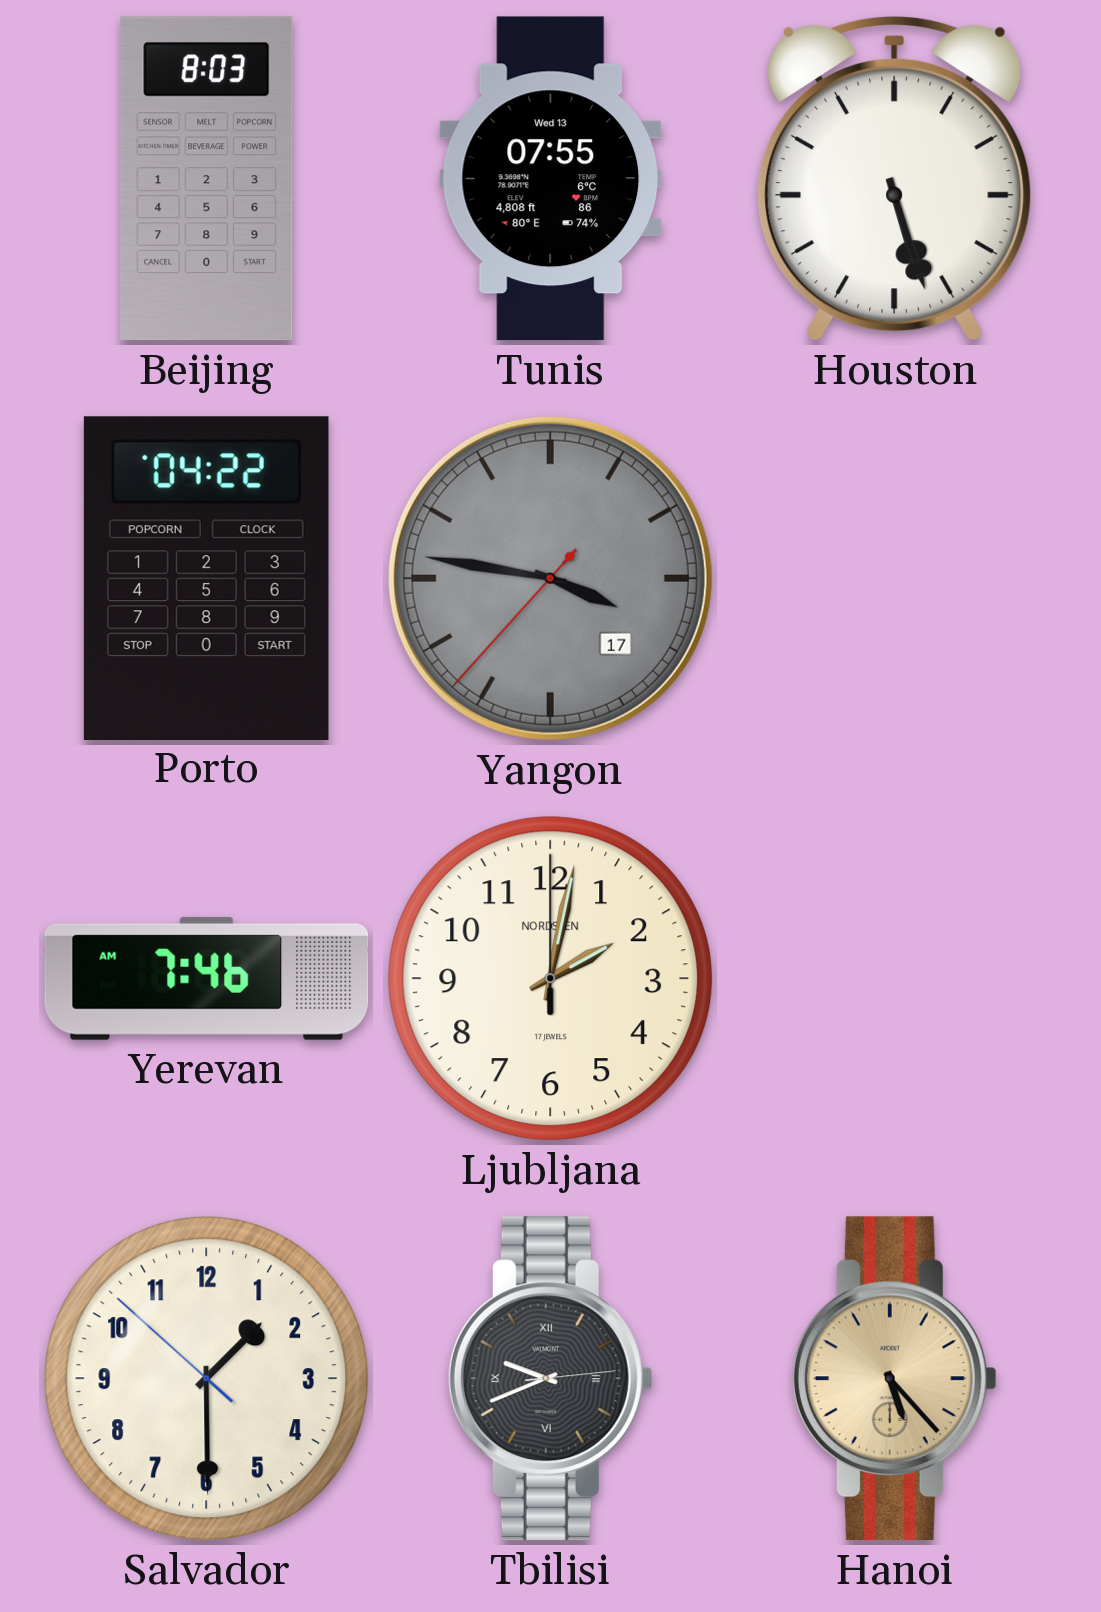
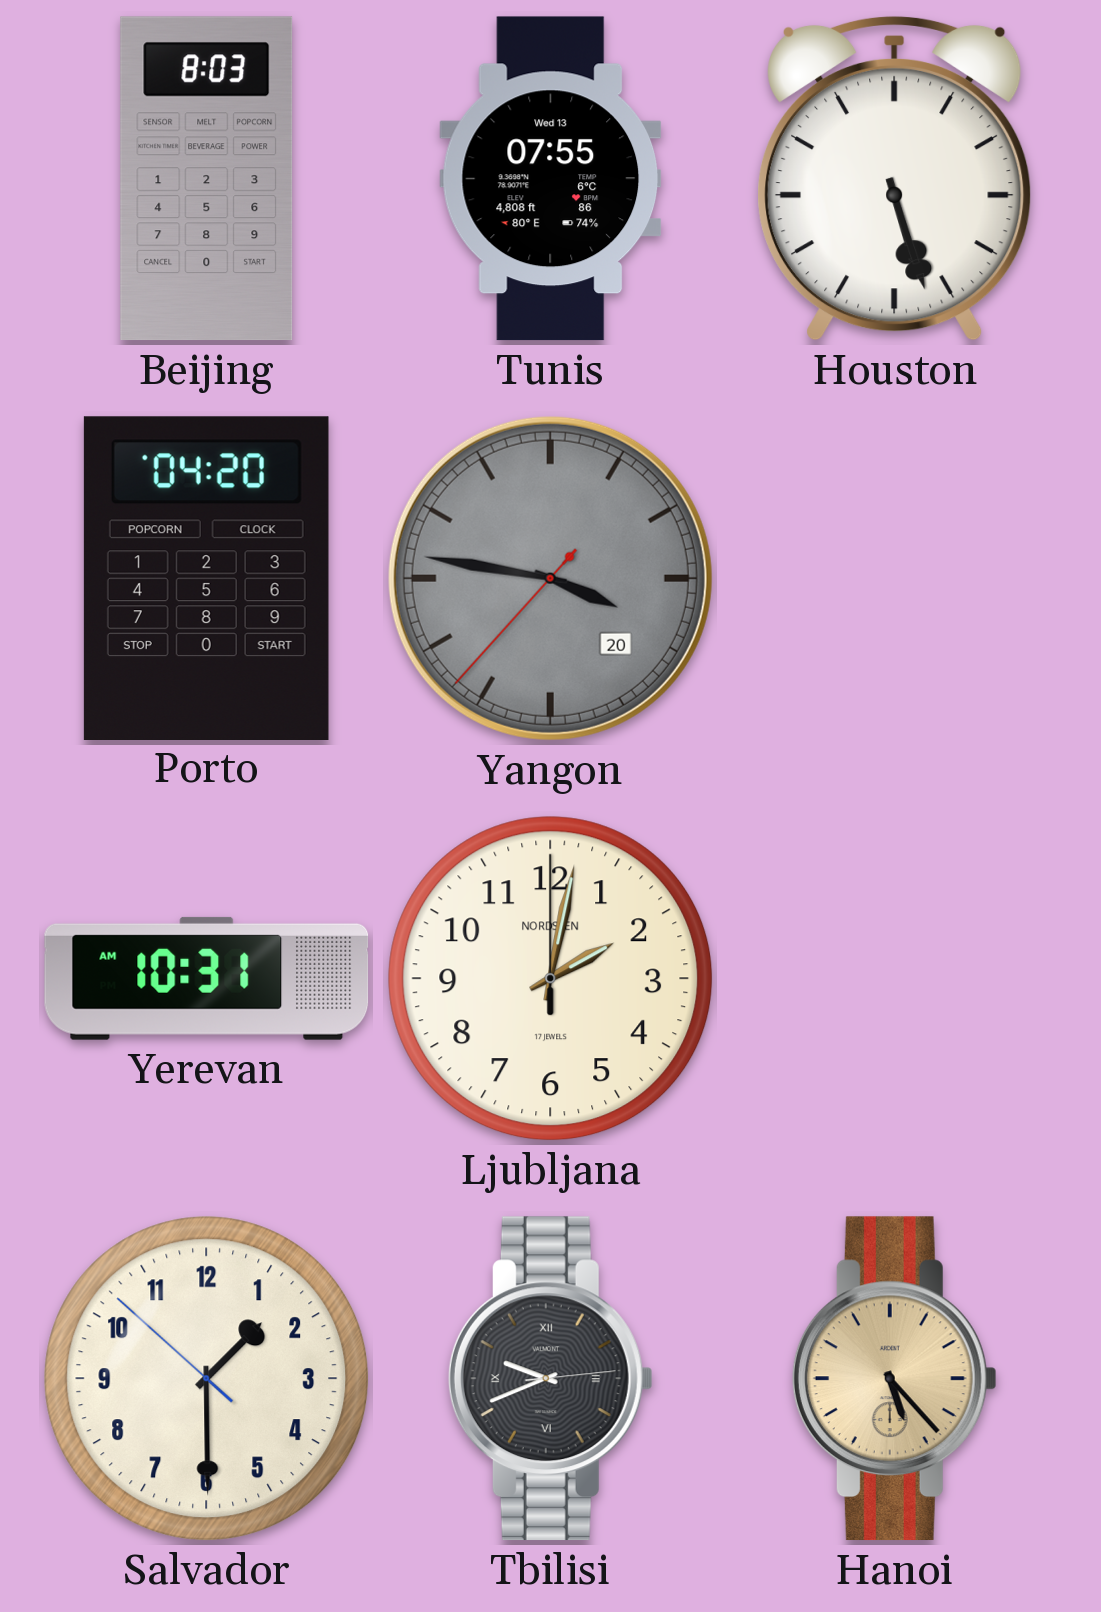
Porto: 04:22 -> 04:20 (206, 578)
Yangon date: 17 -> 20 (550, 578)
Yerevan: 7:46 -> 10:31 (207, 978)
